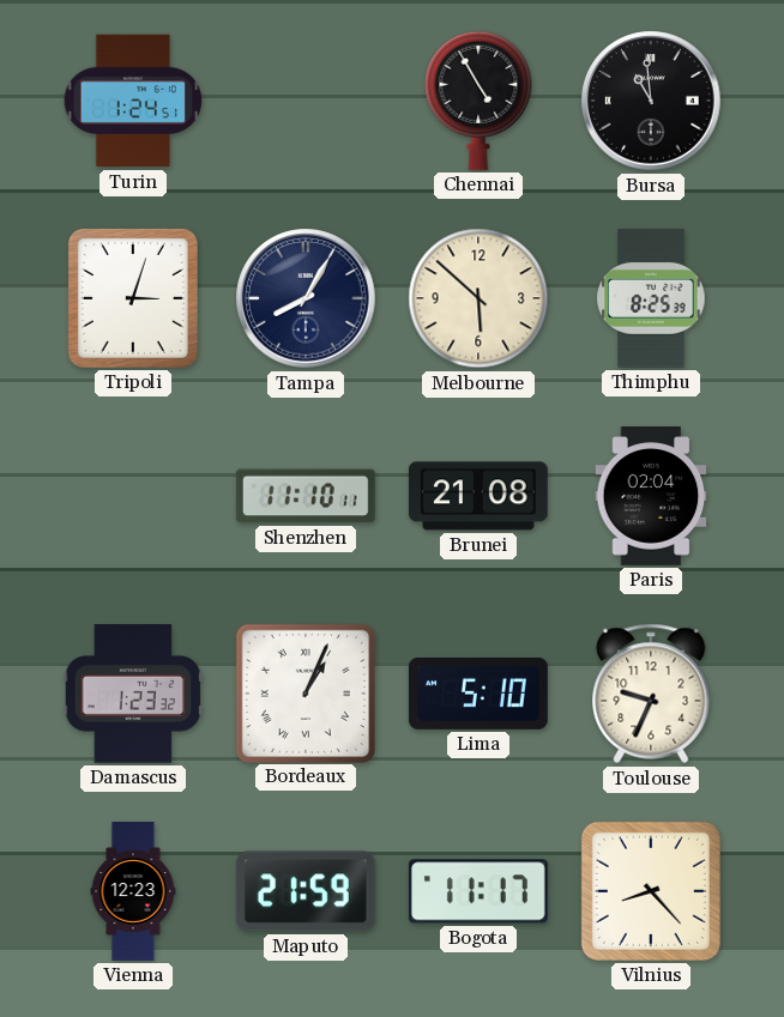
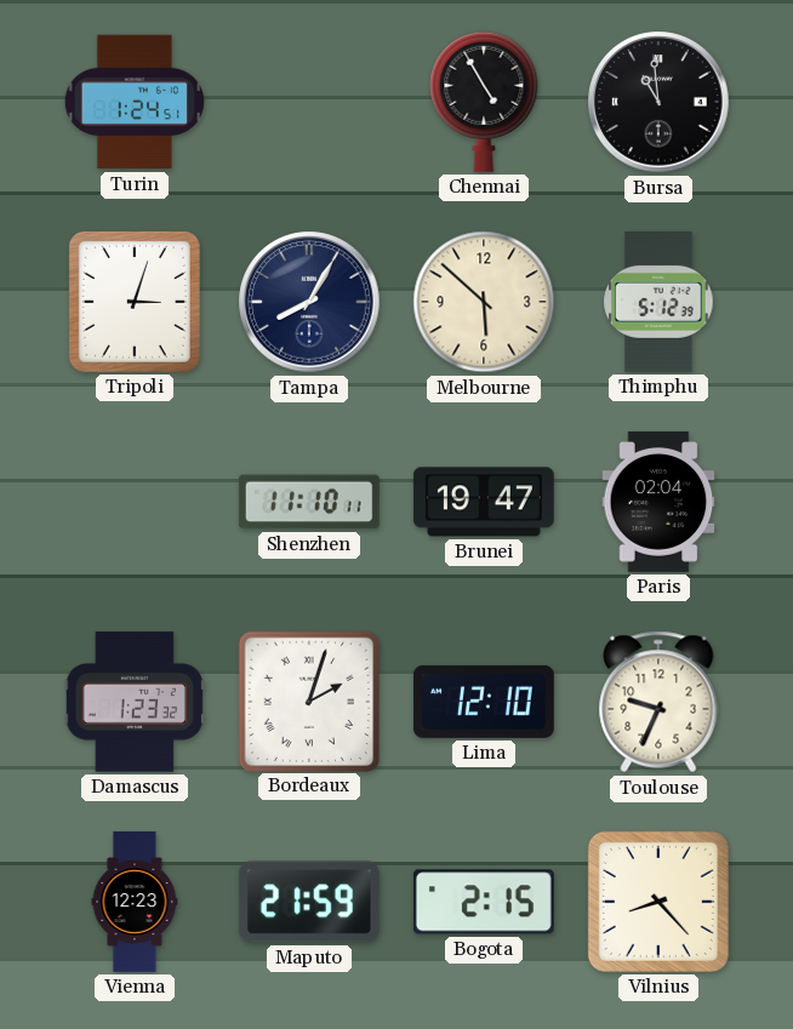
Thimphu: 8:25 -> 5:12 (658, 302)
Brunei: 21:08 -> 19:47 (484, 502)
Bordeaux: 1:04 -> 2:03 (308, 701)
Lima: 5:10 -> 12:10 (484, 702)
Bogota: 11:17 -> 2:15 (484, 902)
